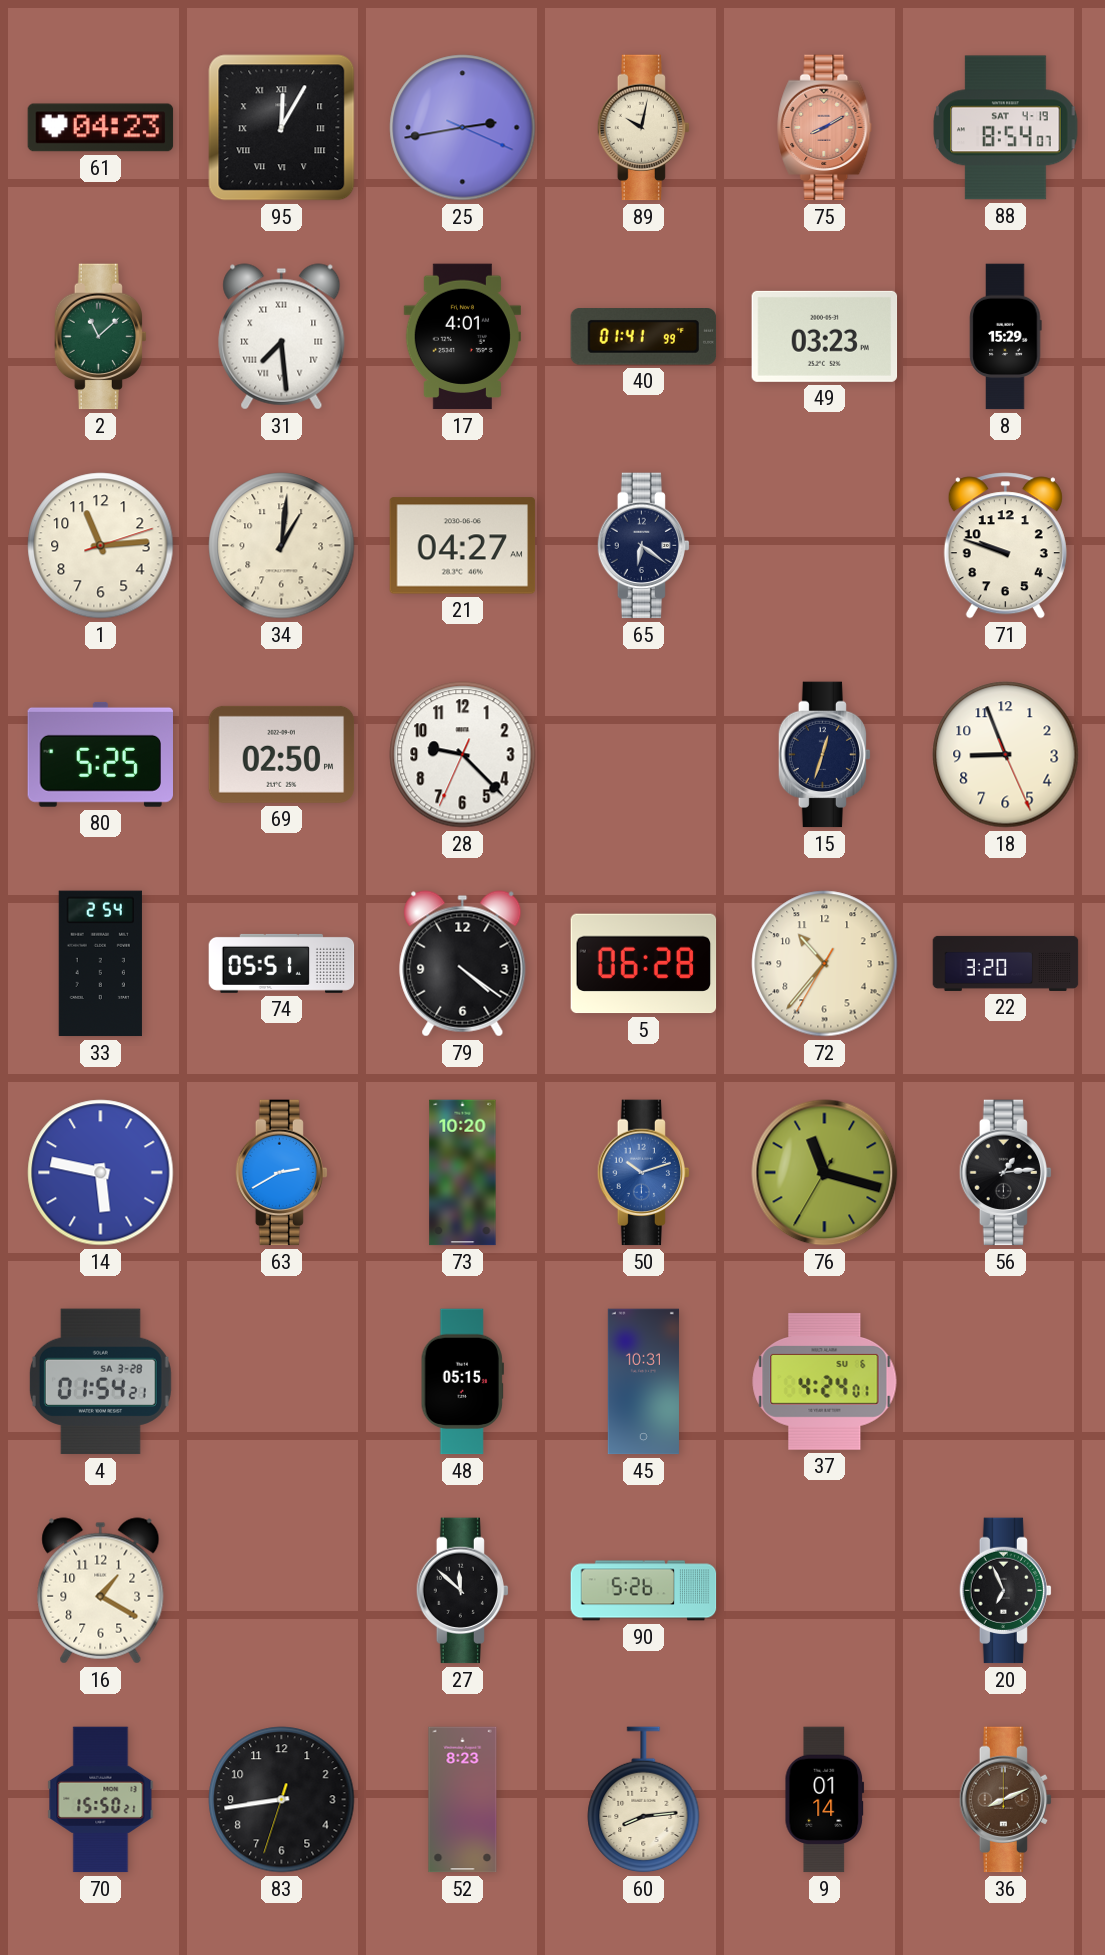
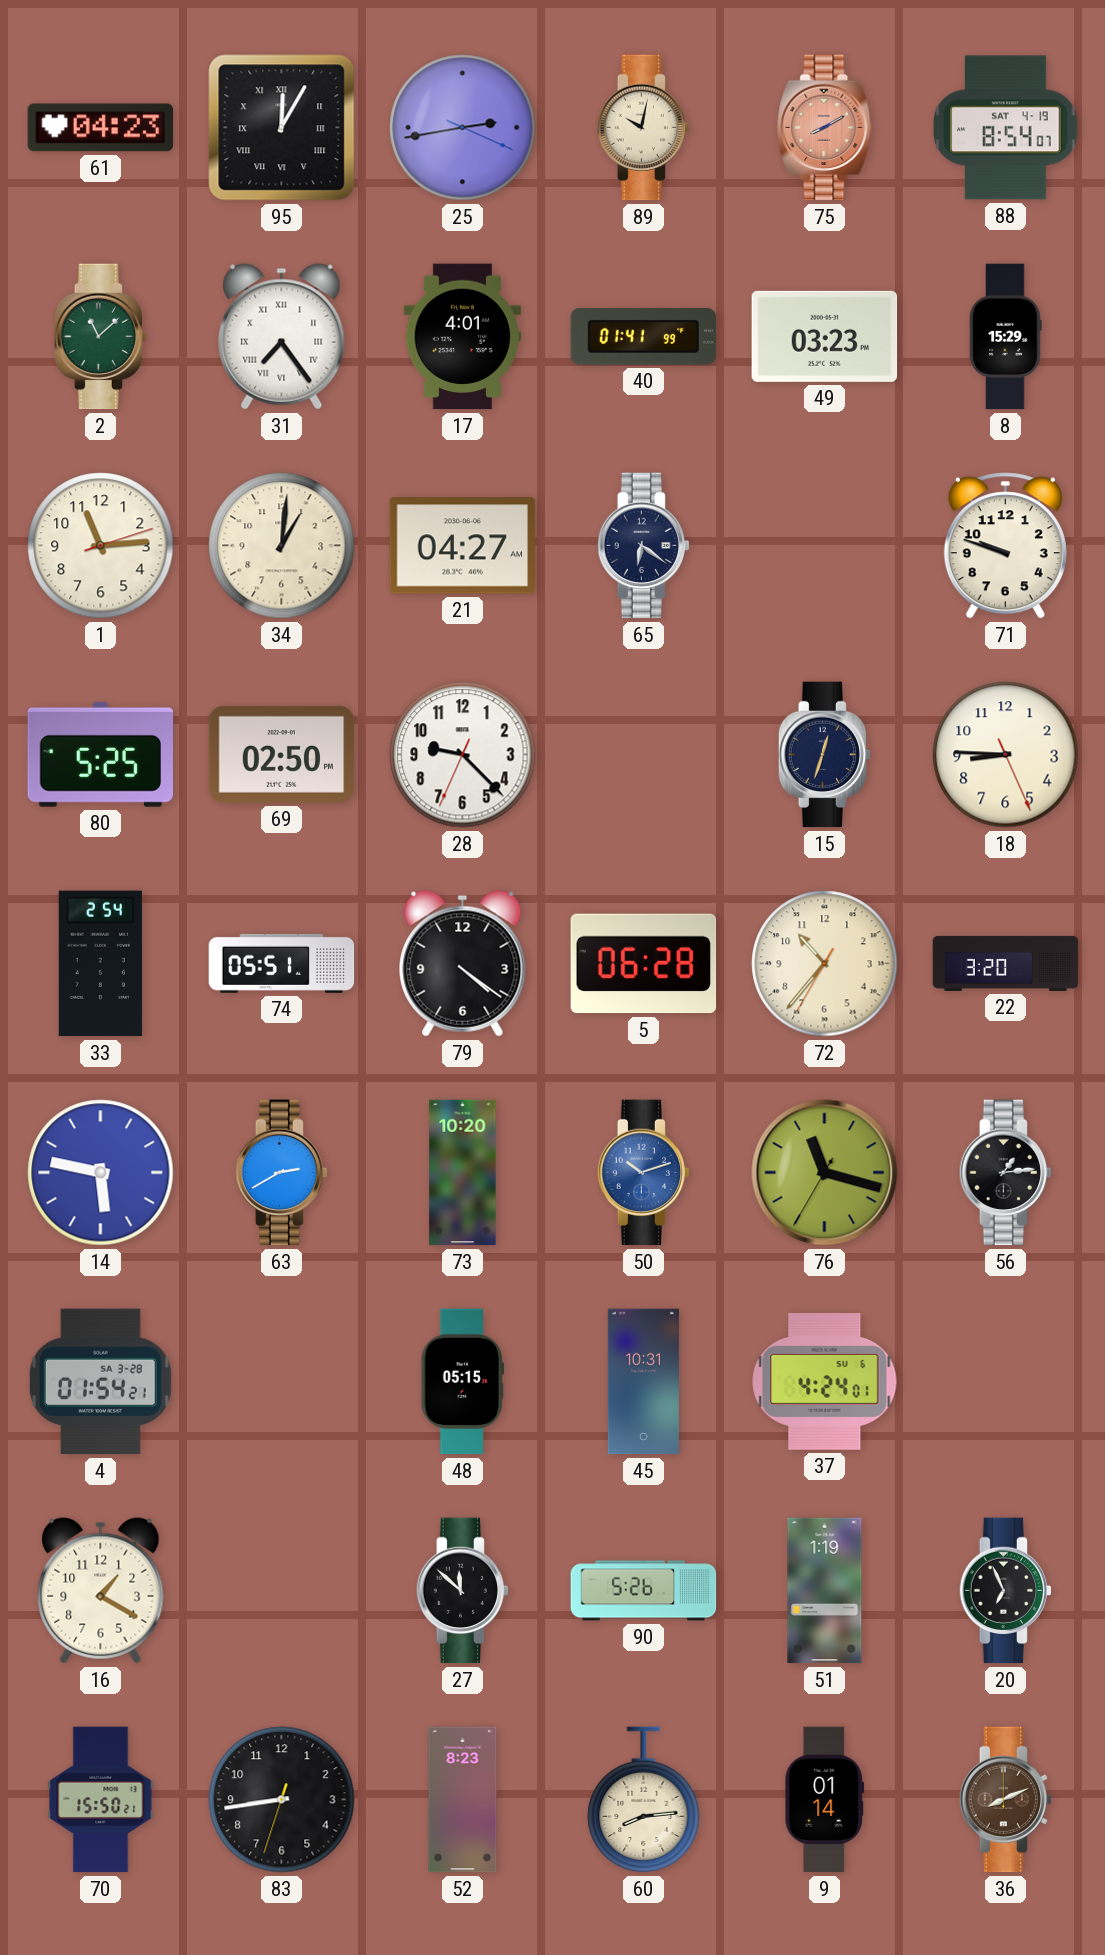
31: 7:29 -> 7:24 (282, 337)
18: 8:56 -> 8:45 (1006, 755)
51: none -> 1:19 (825, 1591)
